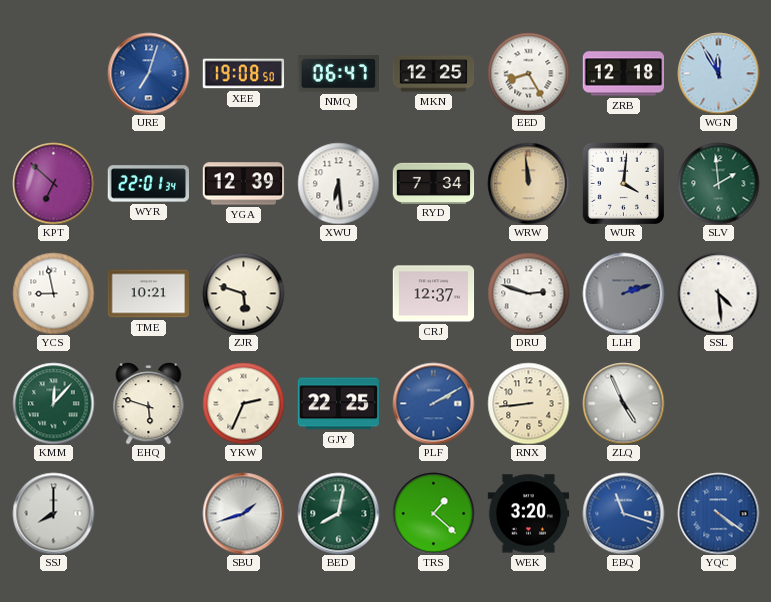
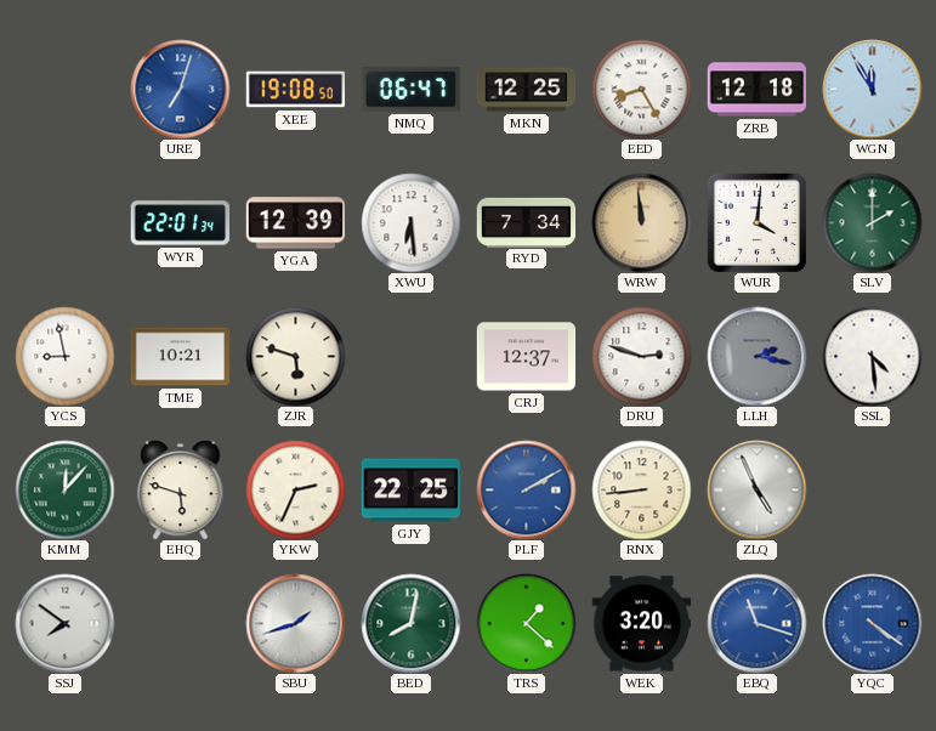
KPT: 6:52 -> none (53, 183)
SLV: 1:59 -> 2:00 (872, 222)
LLH: 2:12 -> 2:17 (756, 356)
SSJ: 8:00 -> 7:51 (64, 623)
